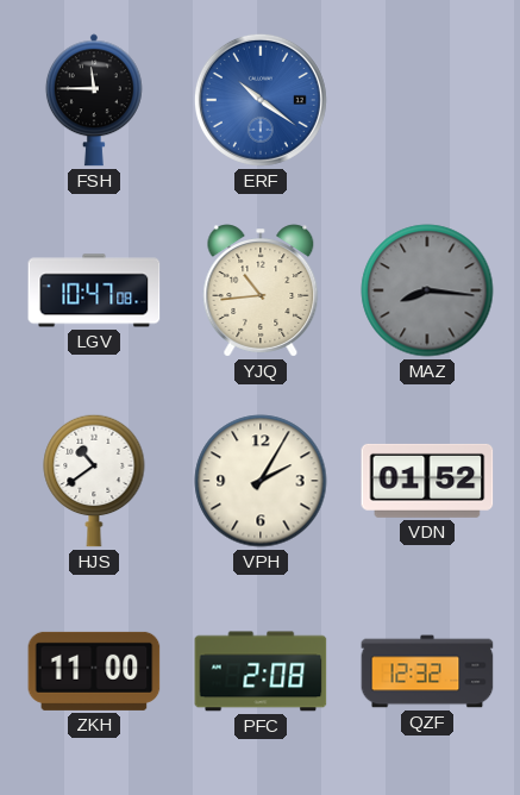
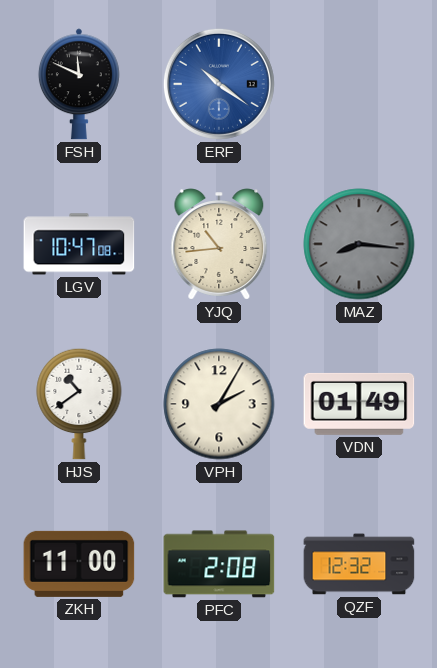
FSH: 11:45 -> 11:49 (79, 84)
VDN: 01:52 -> 01:49 (359, 404)
